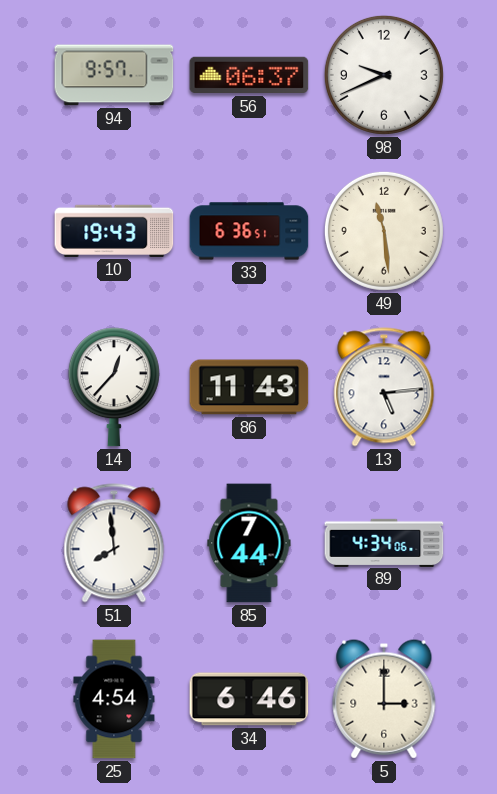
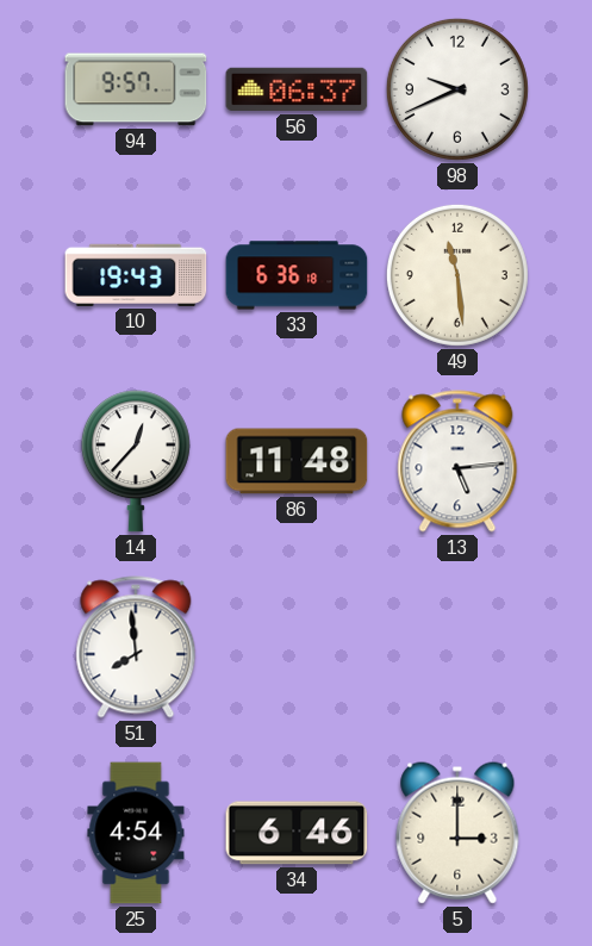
33: 6:36:51 -> 6:36:18 (297, 275)
86: 11:43 -> 11:48 (297, 461)
85: 7:44 -> none (249, 543)
89: 4:34 -> none (384, 542)
